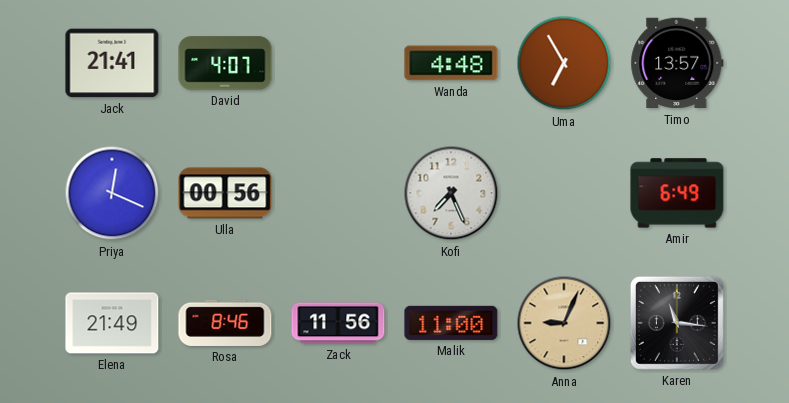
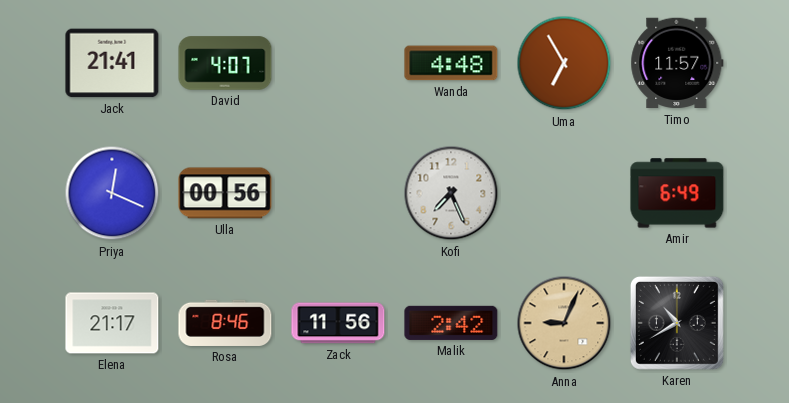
Timo: 13:57 -> 11:57 (677, 63)
Elena: 21:49 -> 21:17 (112, 323)
Malik: 11:00 -> 2:42 (451, 323)
Karen: 11:16 -> 10:40 (677, 323)
